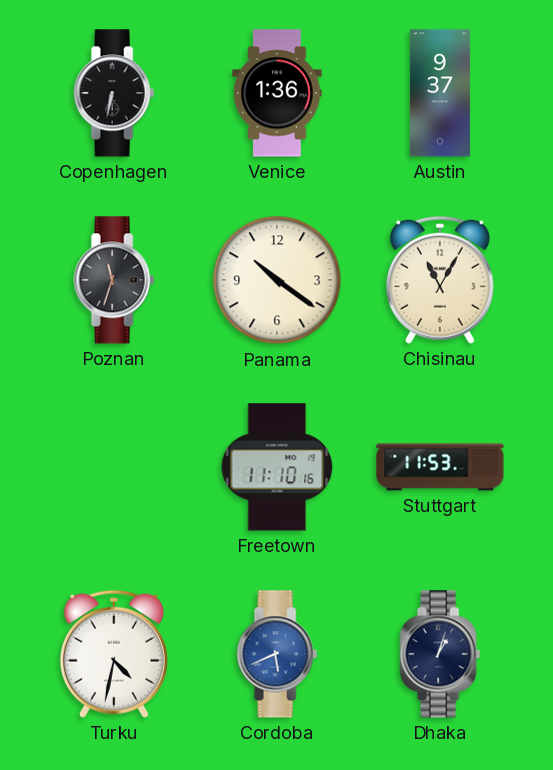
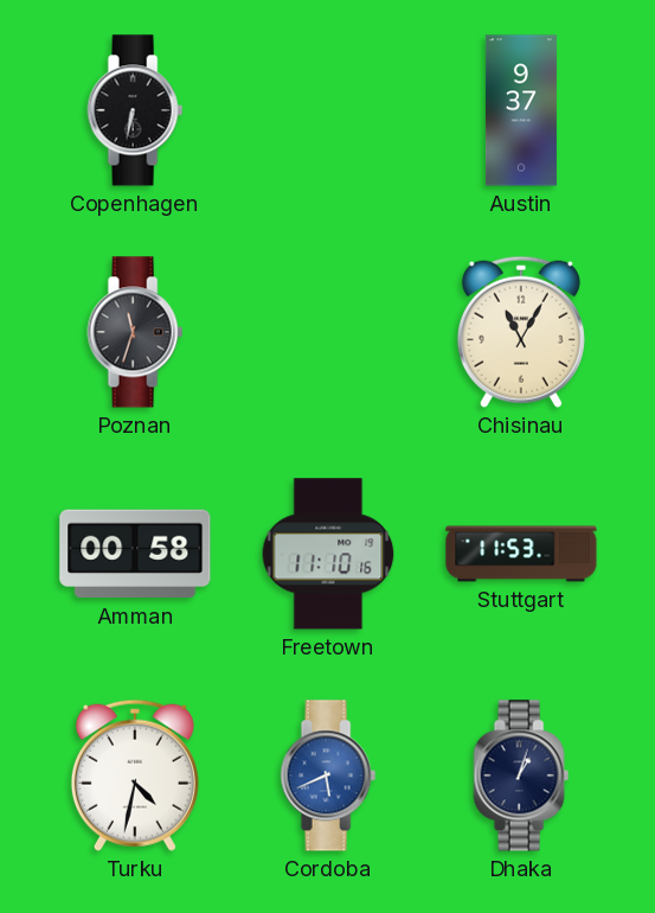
Venice: 1:36 -> none (277, 93)
Panama: 10:21 -> none (277, 280)
Amman: none -> 00:58 (135, 554)
